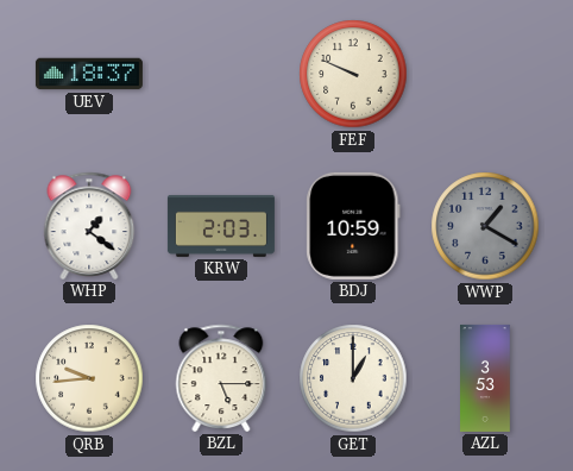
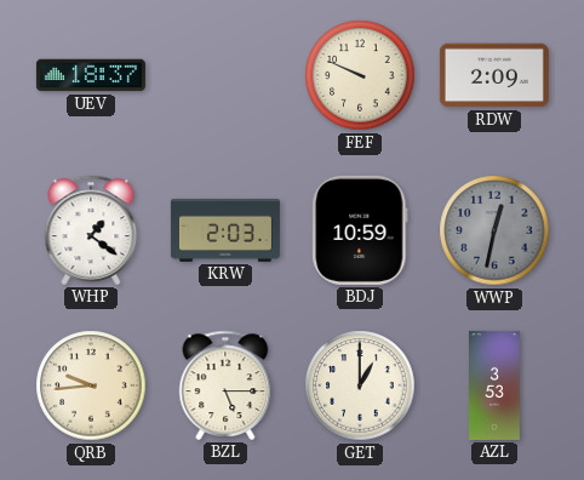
RDW: none -> 2:09 (494, 75)
WWP: 1:20 -> 12:32 (494, 230)
